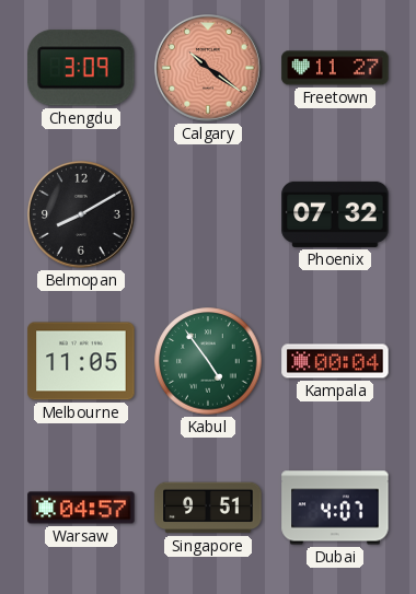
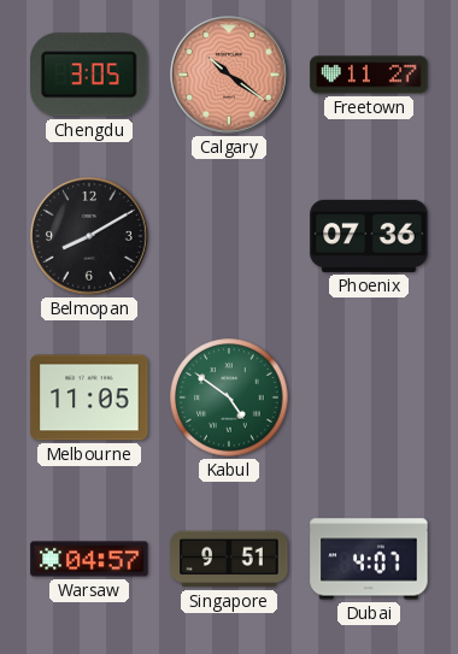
Chengdu: 3:09 -> 3:05 (89, 75)
Phoenix: 07:32 -> 07:36 (369, 236)
Kabul: 4:54 -> 4:51 (229, 397)
Kampala: 00:04 -> none (335, 361)
